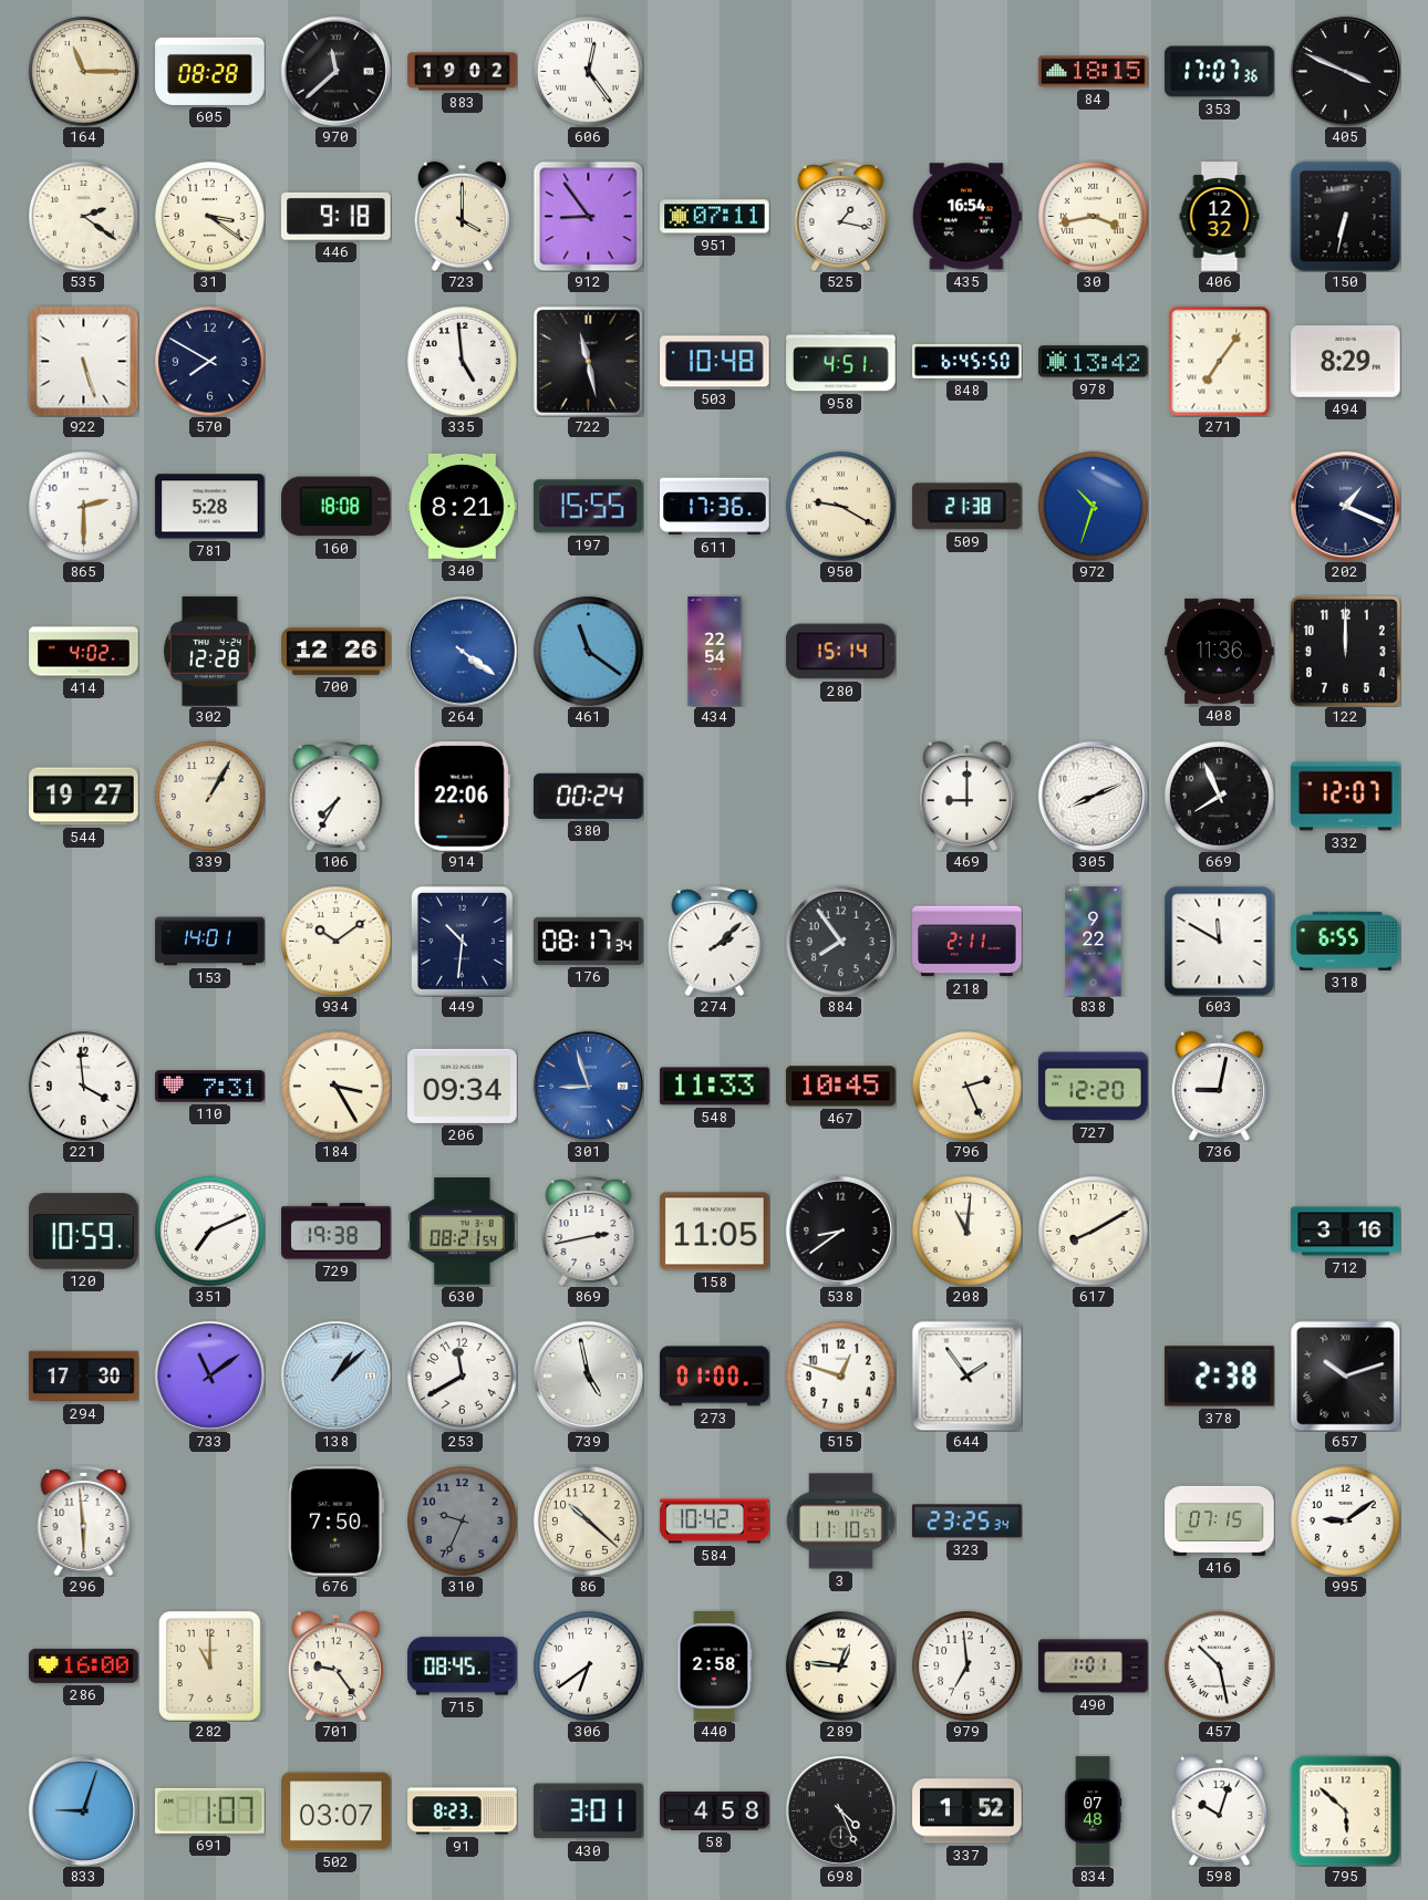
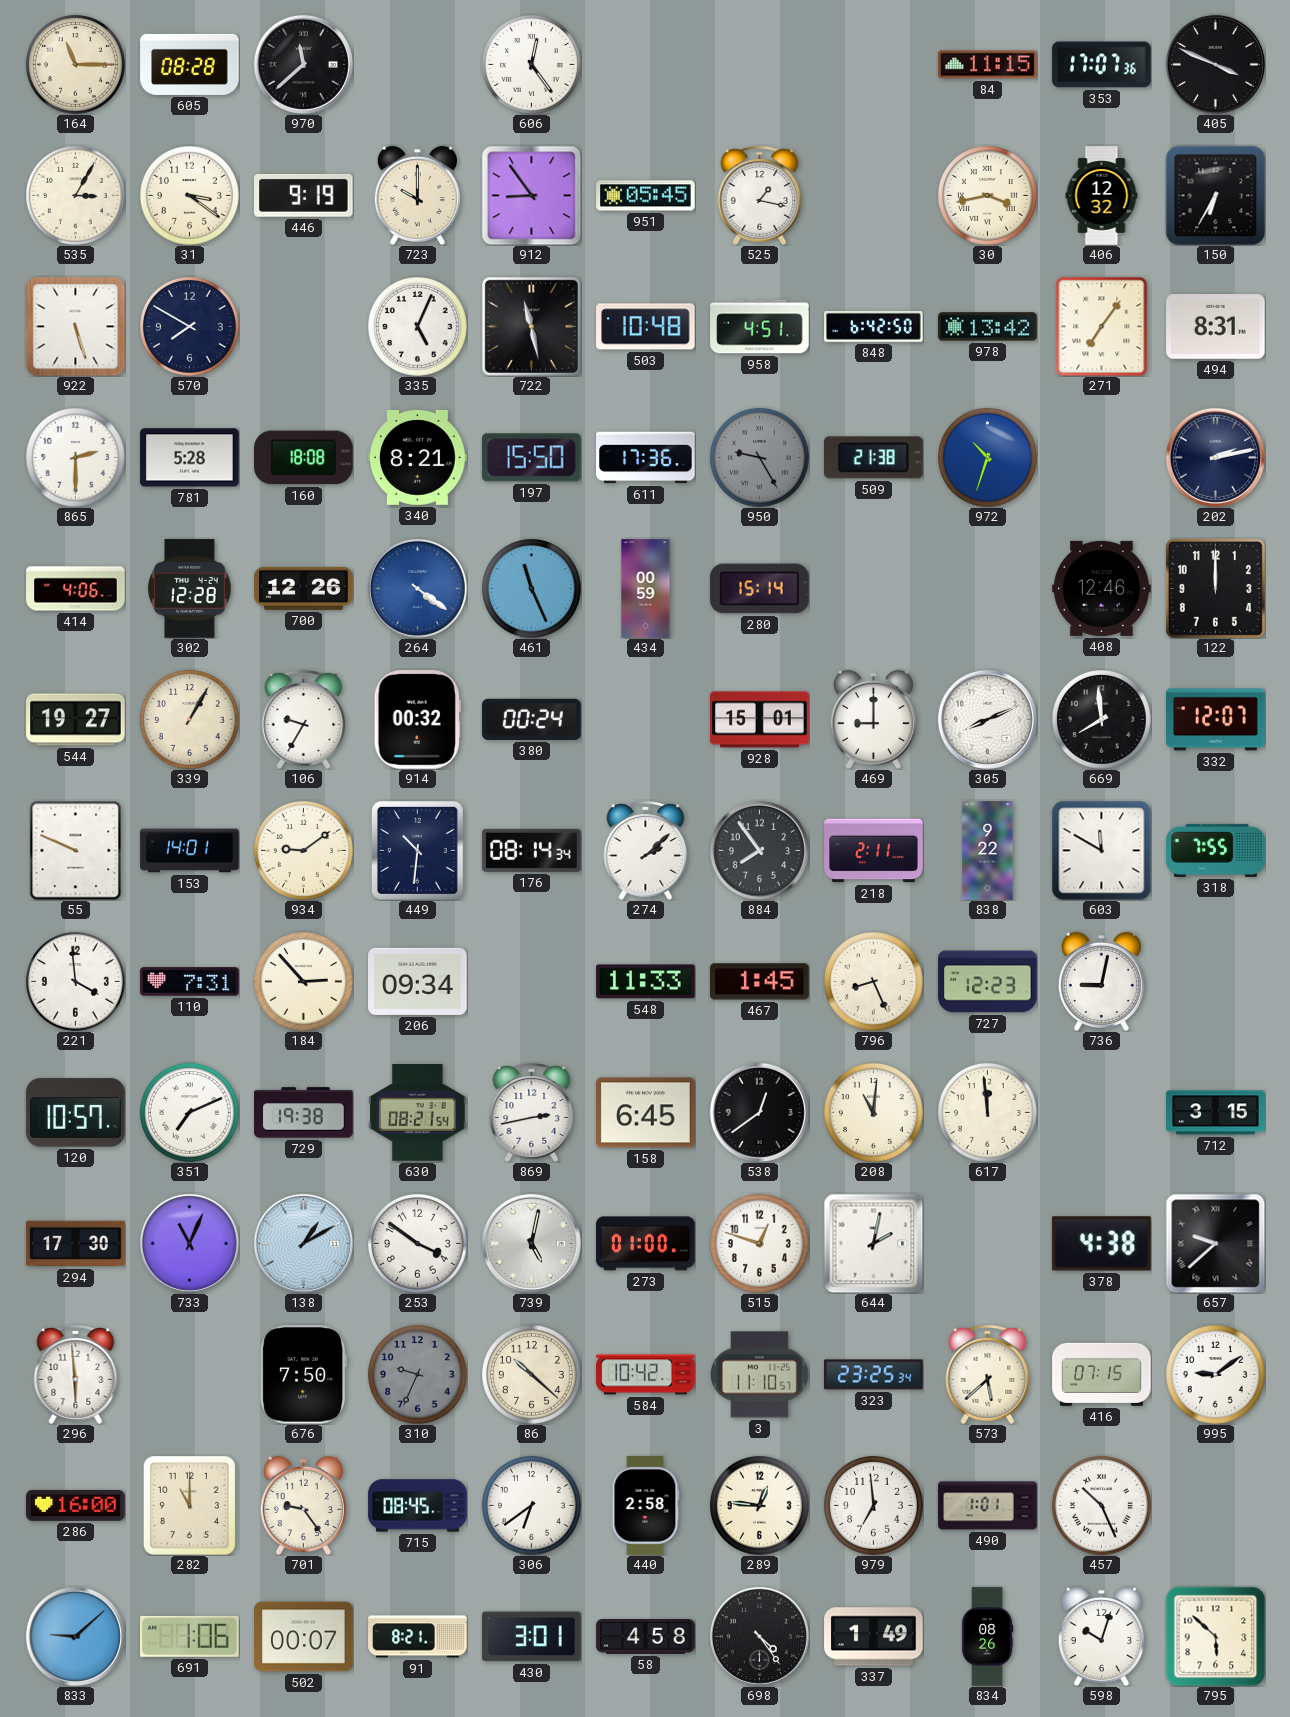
883: 19:02 -> none (463, 72)
84: 18:15 -> 11:15 (988, 65)
535: 2:21 -> 3:05 (76, 196)
446: 9:18 -> 9:19 (304, 195)
723: 4:00 -> 10:00 (417, 195)
951: 07:11 -> 05:45 (646, 196)
435: 16:54 -> none (966, 217)
150: 6:32 -> 6:35 (1215, 195)
335: 4:59 -> 5:04 (418, 327)
848: 6:45 -> 6:42 (874, 326)
494: 8:29 -> 8:31 (1216, 327)
197: 15:55 -> 15:50 (531, 458)
950: 9:20 -> 9:25 (760, 458)
950 dial: cream -> grey (760, 458)
202: 1:19 -> 2:13 (1215, 457)
414: 4:02 -> 4:06 (76, 589)
461: 11:21 -> 11:26 (532, 589)
434: 22:54 -> 00:59 (646, 589)
408: 11:36 -> 12:46 (1102, 588)
106: 7:35 -> 9:35 (304, 719)
914: 22:06 -> 00:32 (417, 720)
928: none -> 15:01 (760, 720)
669: 7:56 -> 7:59 (1102, 720)
55: none -> 9:49 (76, 850)
934: 10:09 -> 9:09 (304, 851)
176: 08:17 -> 08:14 (532, 850)
318: 6:55 -> 7:55 (1216, 850)
184: 3:25 -> 2:53 (304, 982)
301: 8:57 -> none (588, 1086)
467: 10:45 -> 1:45 (760, 982)
796: 2:26 -> 8:26 (874, 982)
727: 12:20 -> 12:23 (988, 982)
120: 10:59 -> 10:57 (76, 1113)
158: 11:05 -> 6:45 (646, 1113)
538: 8:39 -> 12:39 (759, 1112)
617: 8:10 -> 11:59 (988, 1113)
712: 3:16 -> 3:15 (1216, 1113)
733: 11:09 -> 11:04 (189, 1243)
138: 1:08 -> 1:10 (303, 1243)
253: 11:40 -> 3:51 (418, 1244)
739: 4:58 -> 5:02 (531, 1243)
644: 1:54 -> 2:02 (873, 1243)
378: 2:38 -> 4:38 (1102, 1244)
657: 10:12 -> 9:38 (1215, 1243)
573: none -> 5:38 (988, 1374)
457: 10:28 -> 10:26 (1102, 1506)
833: 9:03 -> 9:08 (75, 1636)
691: 1:07 -> 1:06 (190, 1636)
502: 03:07 -> 00:07 (304, 1637)
91: 8:23 -> 8:21 (418, 1637)
698: 4:26 -> 4:24 (759, 1636)
337: 1:52 -> 1:49 (874, 1637)
834: 07:48 -> 08:26 (987, 1637)
